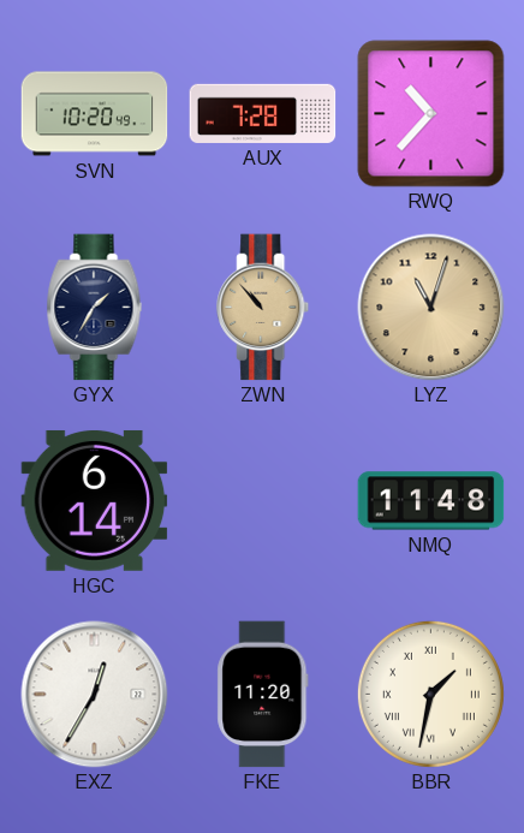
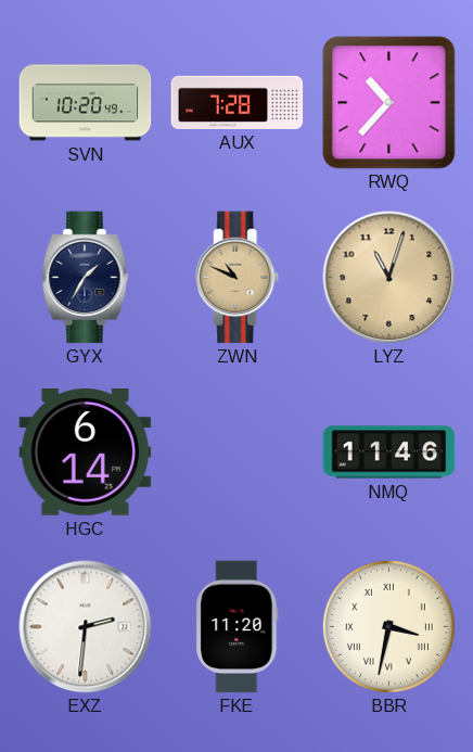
ZWN: 10:53 -> 10:49 (238, 278)
NMQ: 11:48 -> 11:46 (389, 453)
EXZ: 12:35 -> 2:31 (86, 627)
BBR: 1:32 -> 3:32 (388, 626)
